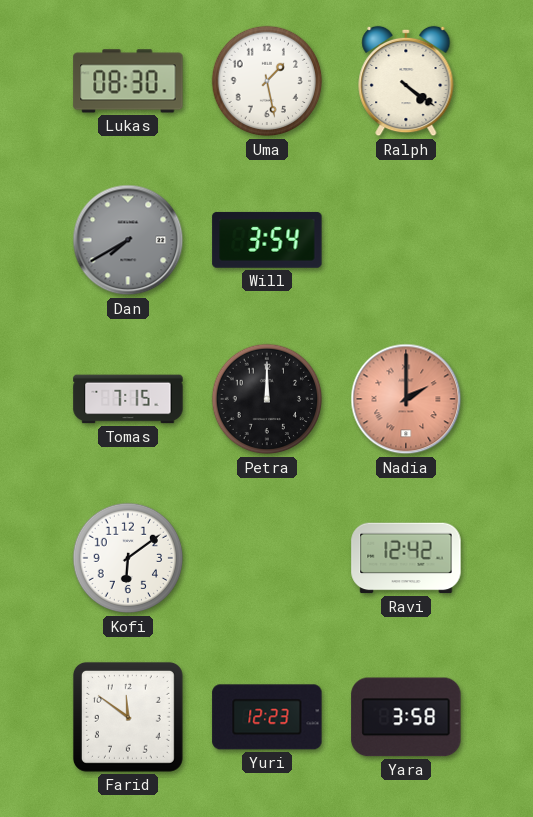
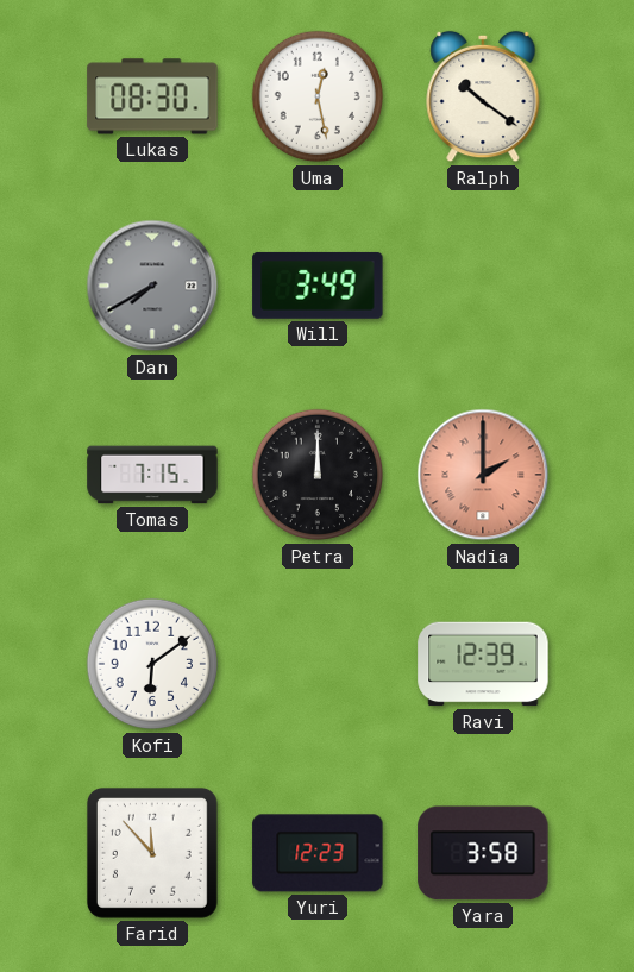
Uma: 1:28 -> 12:28 (318, 96)
Ralph: 4:21 -> 10:21 (483, 96)
Will: 3:54 -> 3:49 (318, 286)
Ravi: 12:42 -> 12:39 (483, 664)
Farid: 11:51 -> 11:53 (152, 853)
